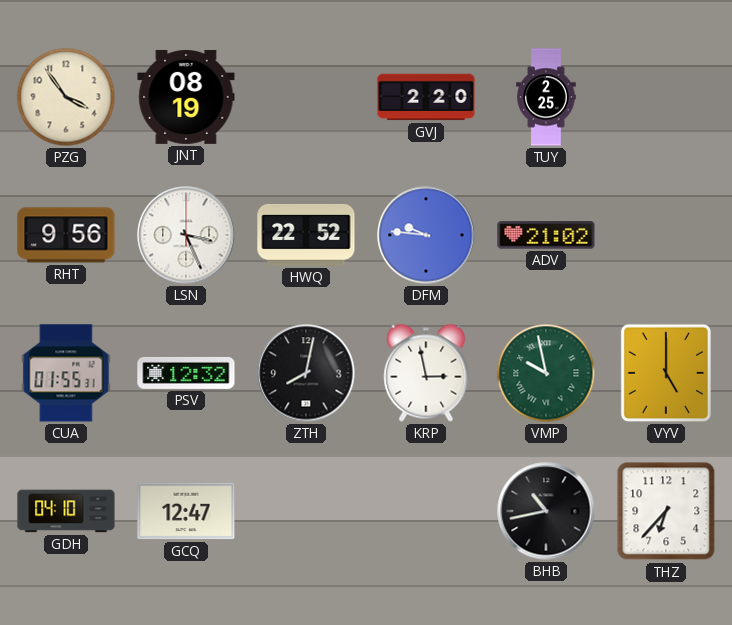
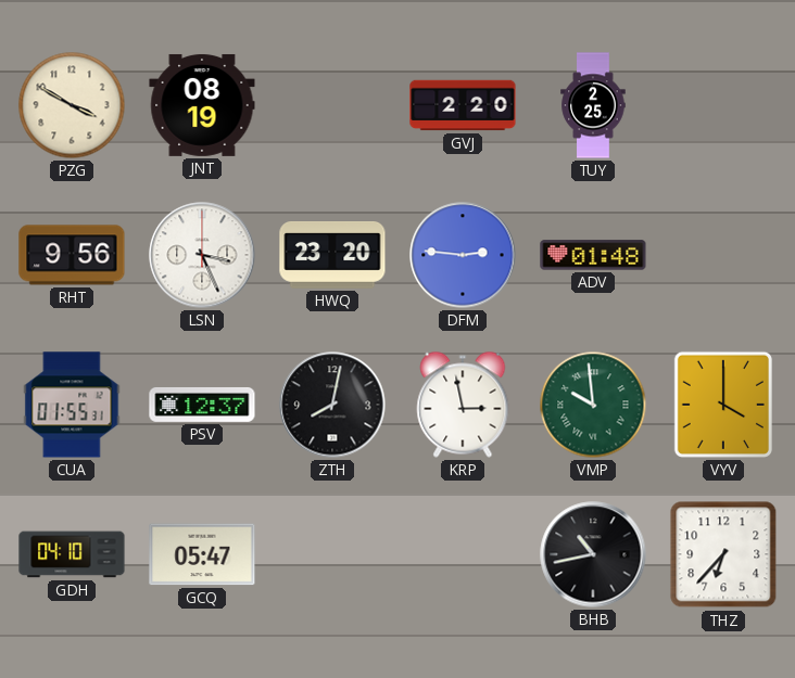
PZG: 3:54 -> 3:50 (72, 105)
HWQ: 22:52 -> 23:20 (332, 256)
DFM: 9:46 -> 2:46 (463, 255)
ADV: 21:02 -> 01:48 (593, 255)
PSV: 12:32 -> 12:37 (202, 405)
VMP: 9:58 -> 9:59 (593, 405)
VYV: 5:00 -> 4:00 (723, 405)
GCQ: 12:47 -> 05:47 (202, 554)
